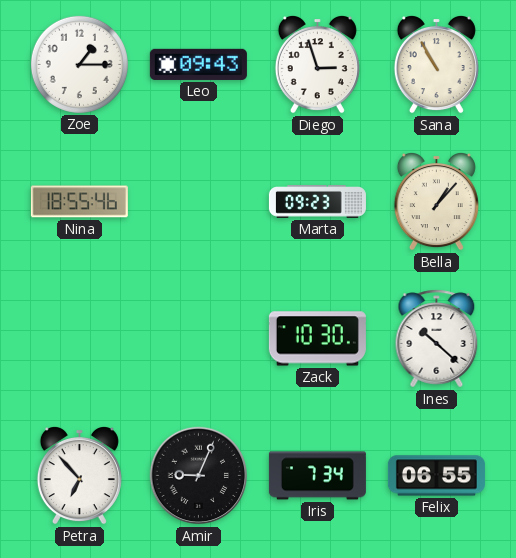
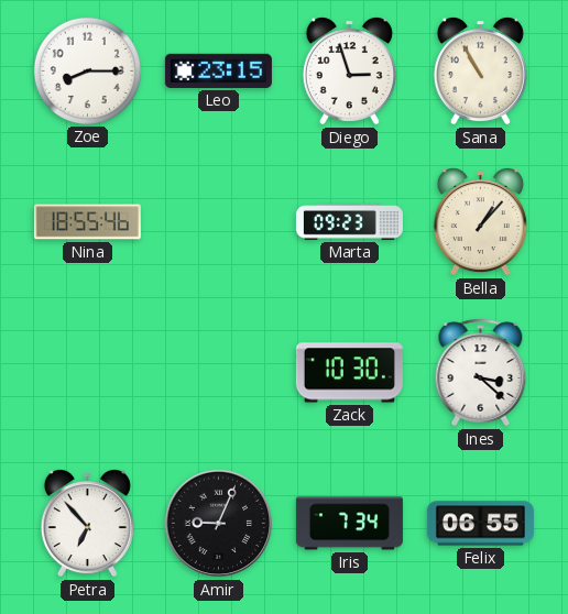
Zoe: 1:15 -> 8:15 (87, 70)
Leo: 09:43 -> 23:15 (218, 70)
Ines: 10:22 -> 3:22 (481, 373)
